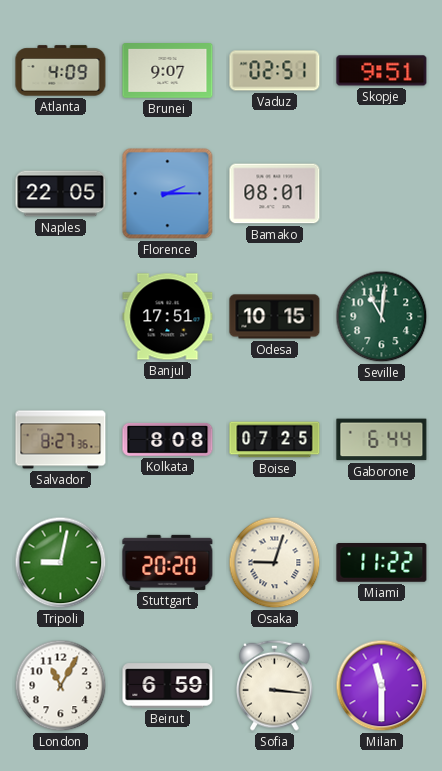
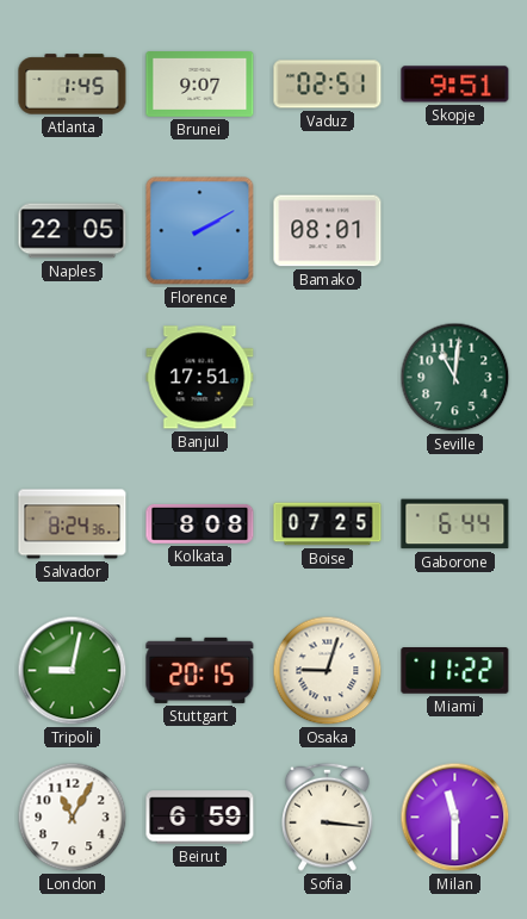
Atlanta: 4:09 -> 1:45 (73, 85)
Florence: 2:15 -> 2:10 (200, 231)
Odesa: 10:15 -> none (275, 317)
Salvador: 8:27 -> 8:24 (73, 524)
Stuttgart: 20:20 -> 20:15 (200, 670)
